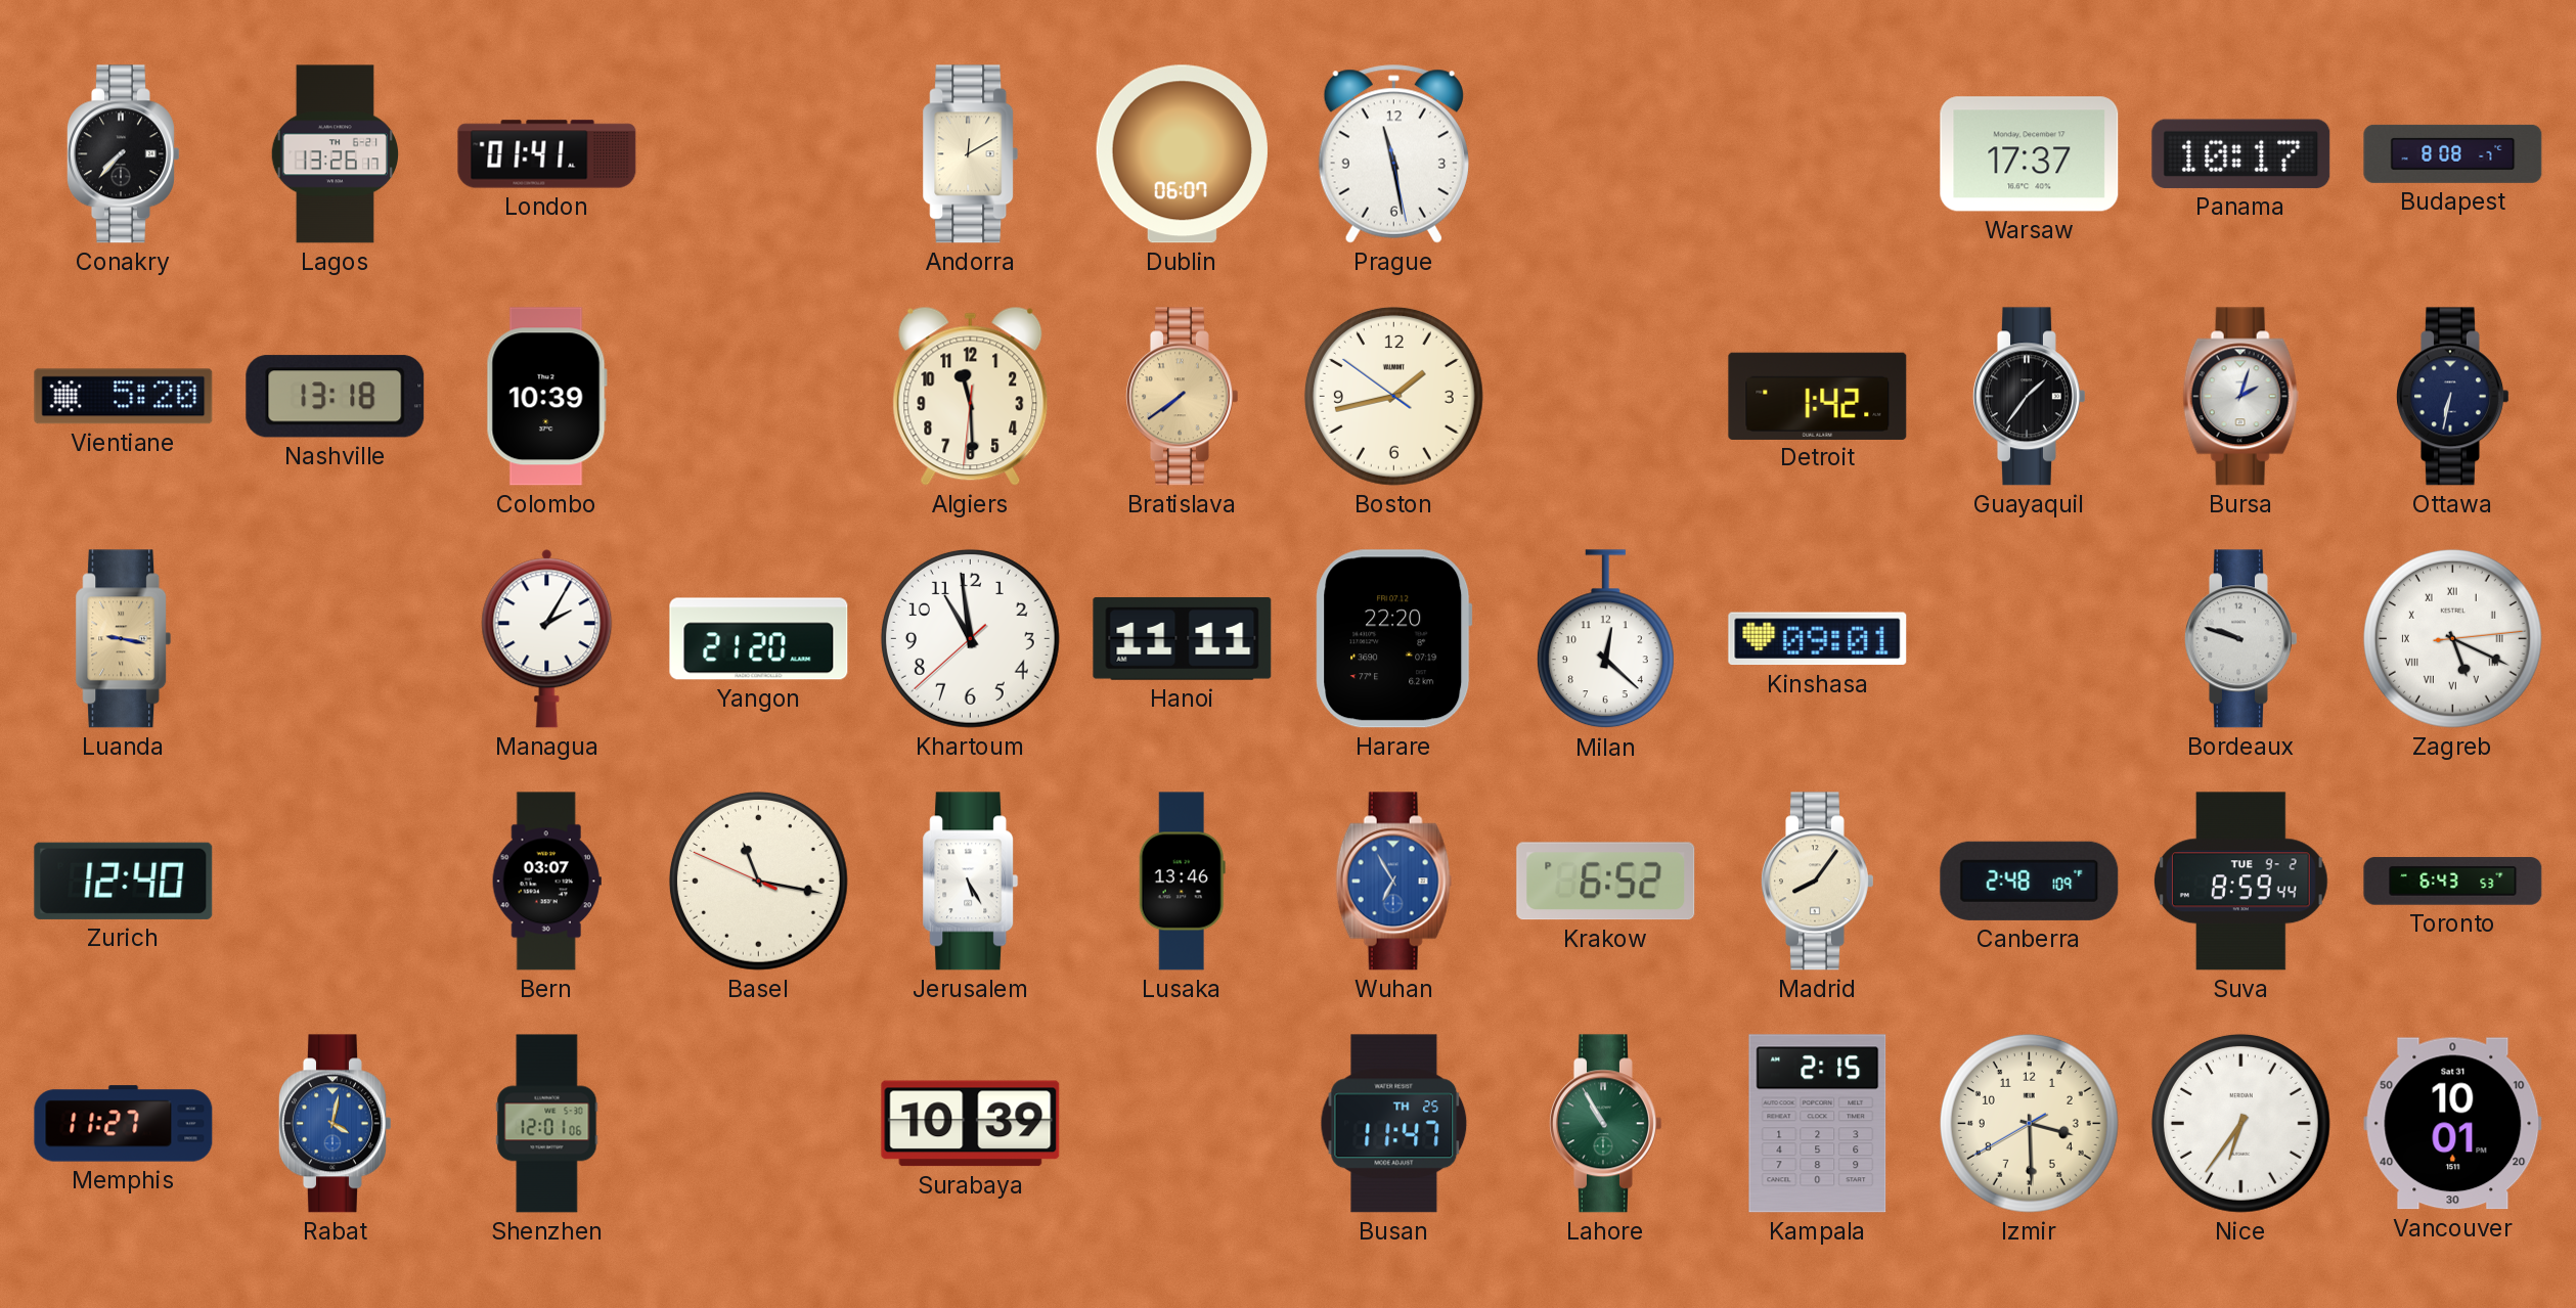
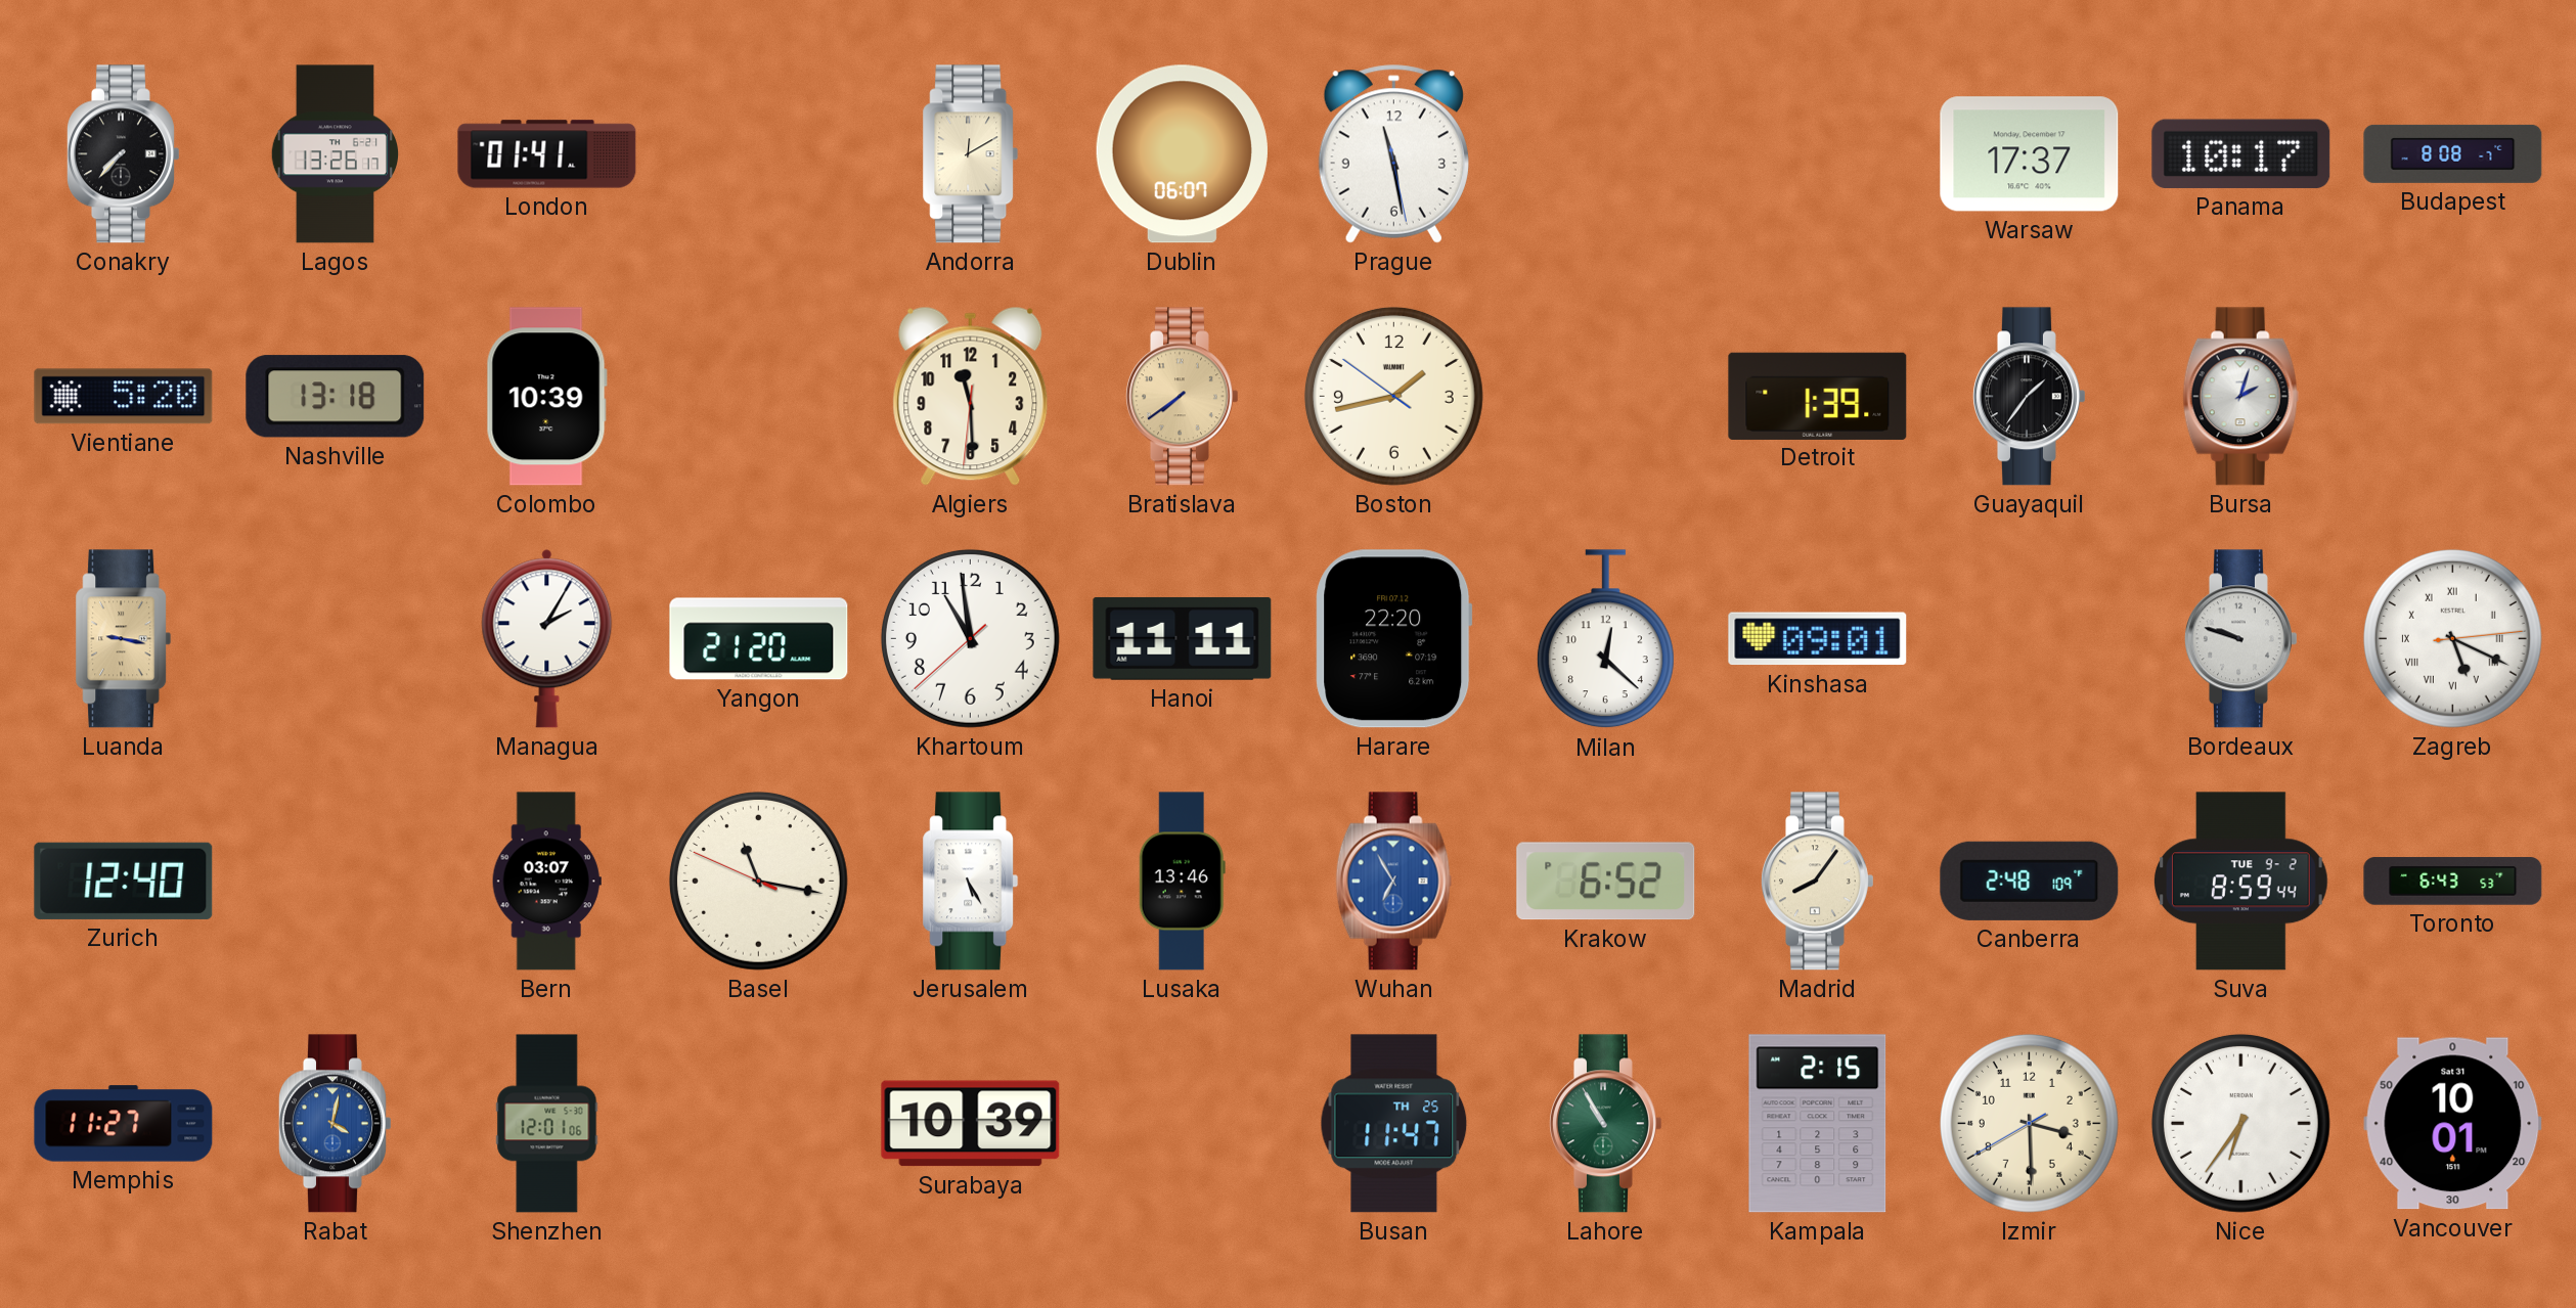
Detroit: 1:42 -> 1:39 (1818, 396)
Ottawa: 6:32 -> none (2452, 397)
